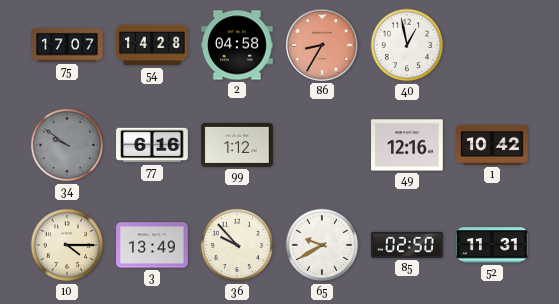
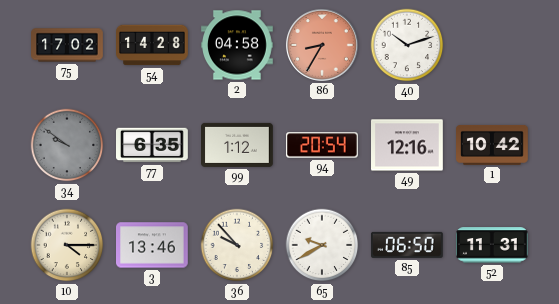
75: 17:07 -> 17:02 (67, 45)
40: 12:58 -> 10:12 (407, 45)
77: 6:16 -> 6:35 (152, 145)
94: none -> 20:54 (323, 145)
3: 13:49 -> 13:46 (153, 245)
85: 02:50 -> 06:50 (407, 245)
